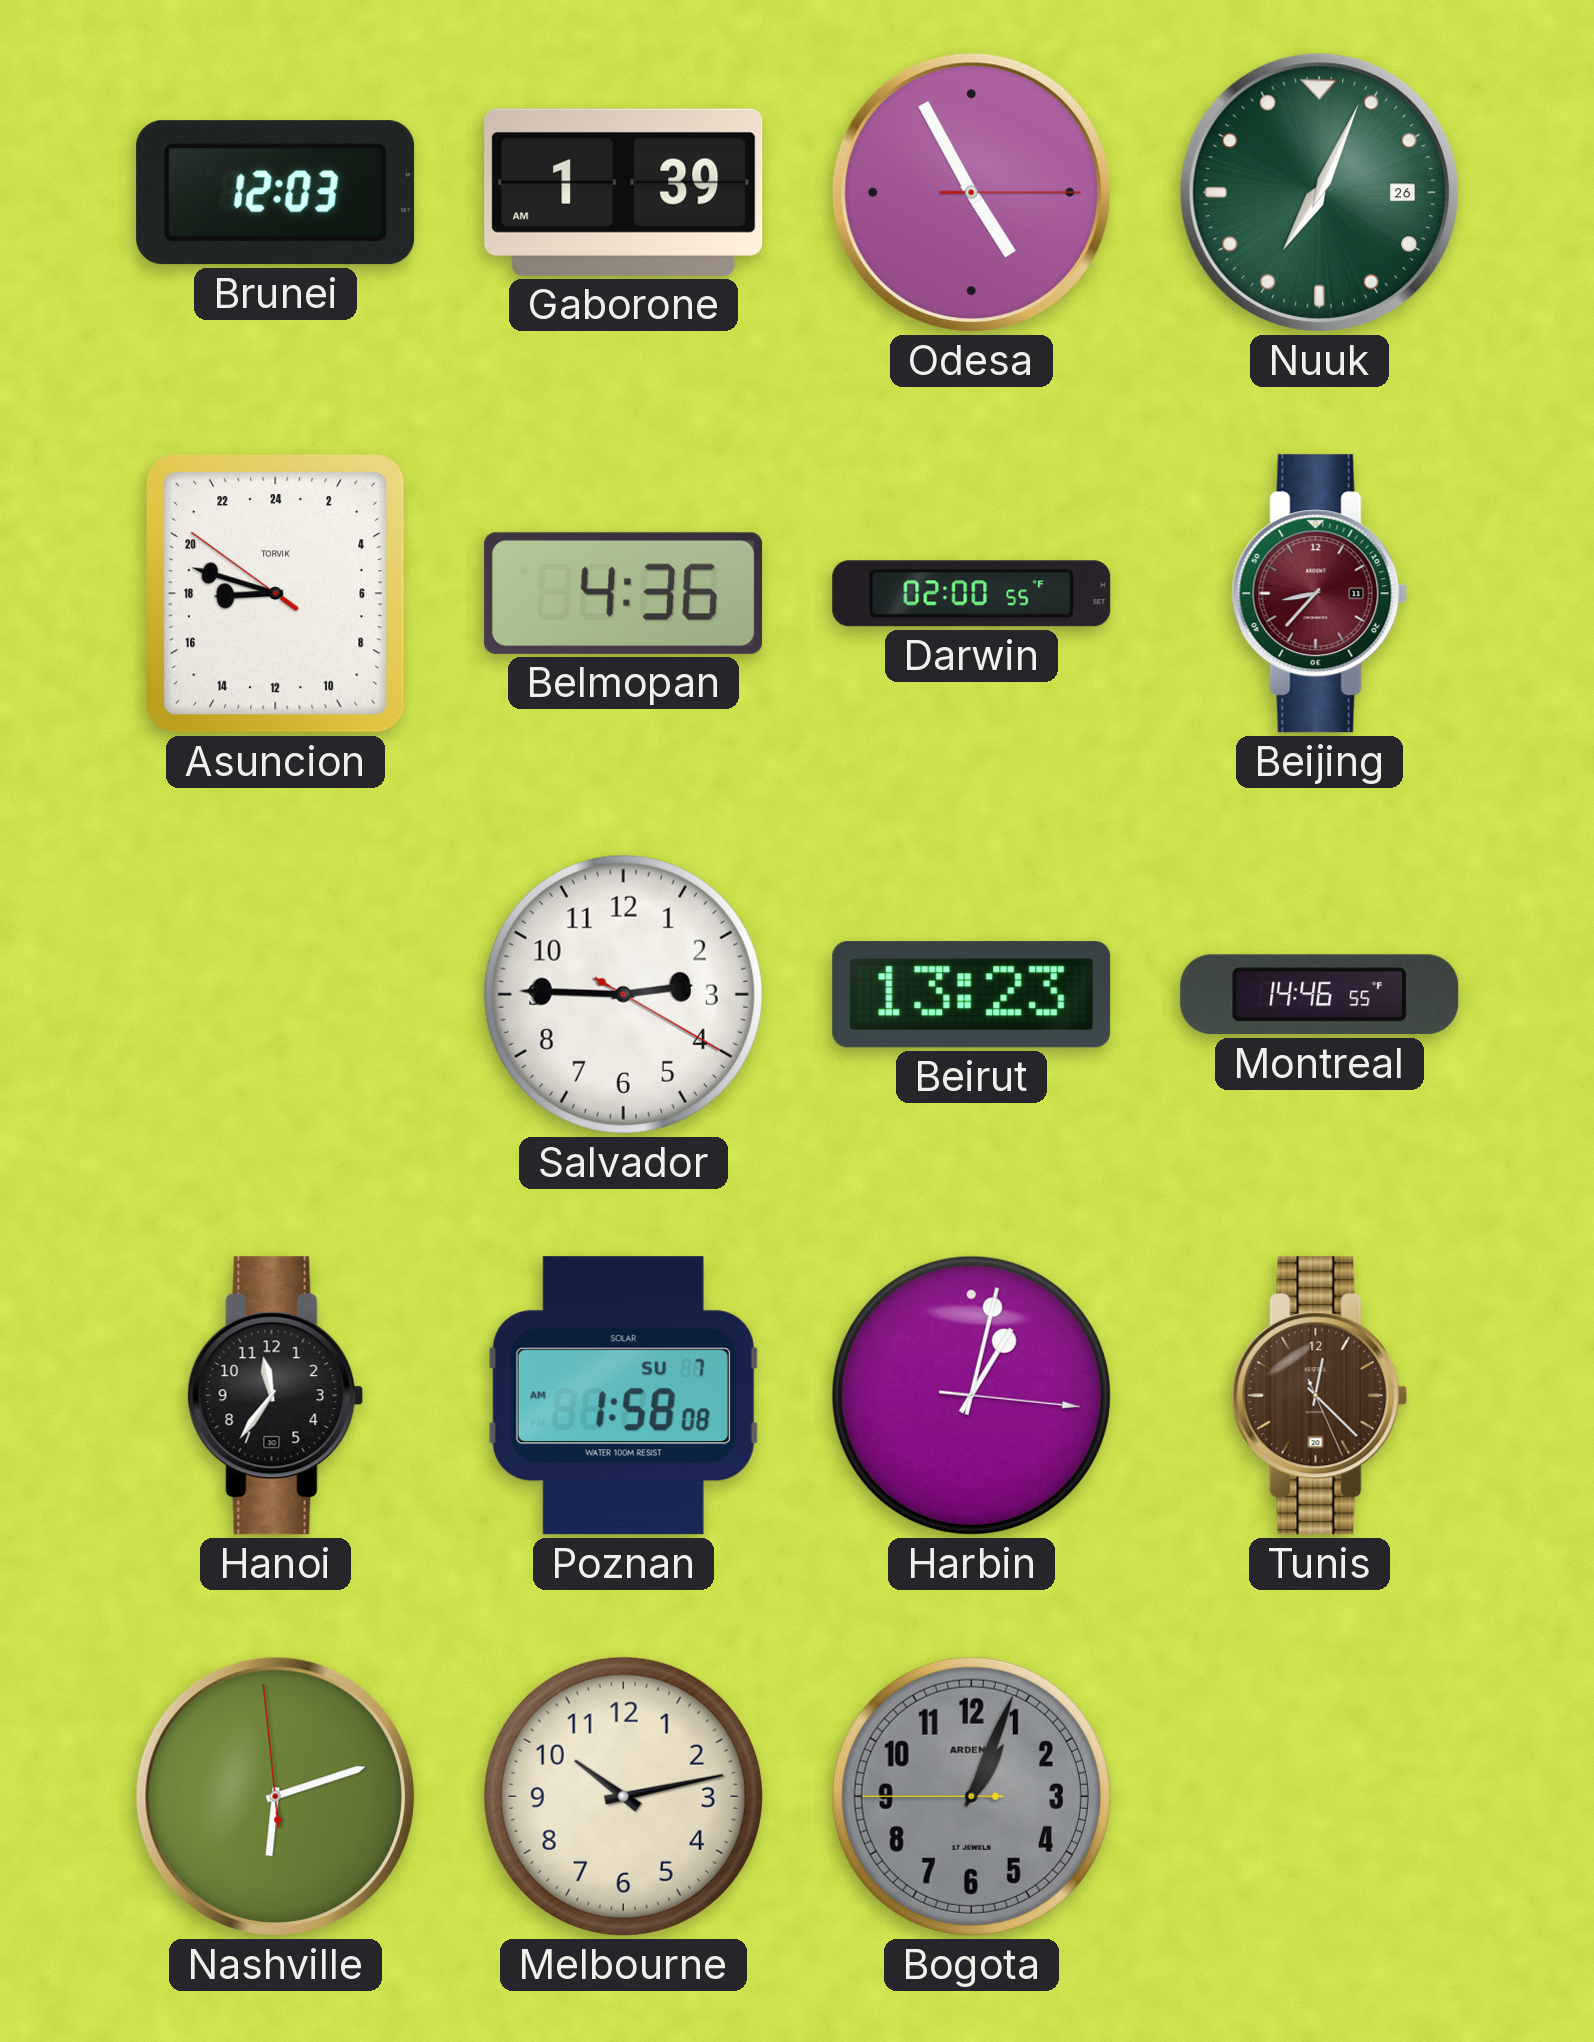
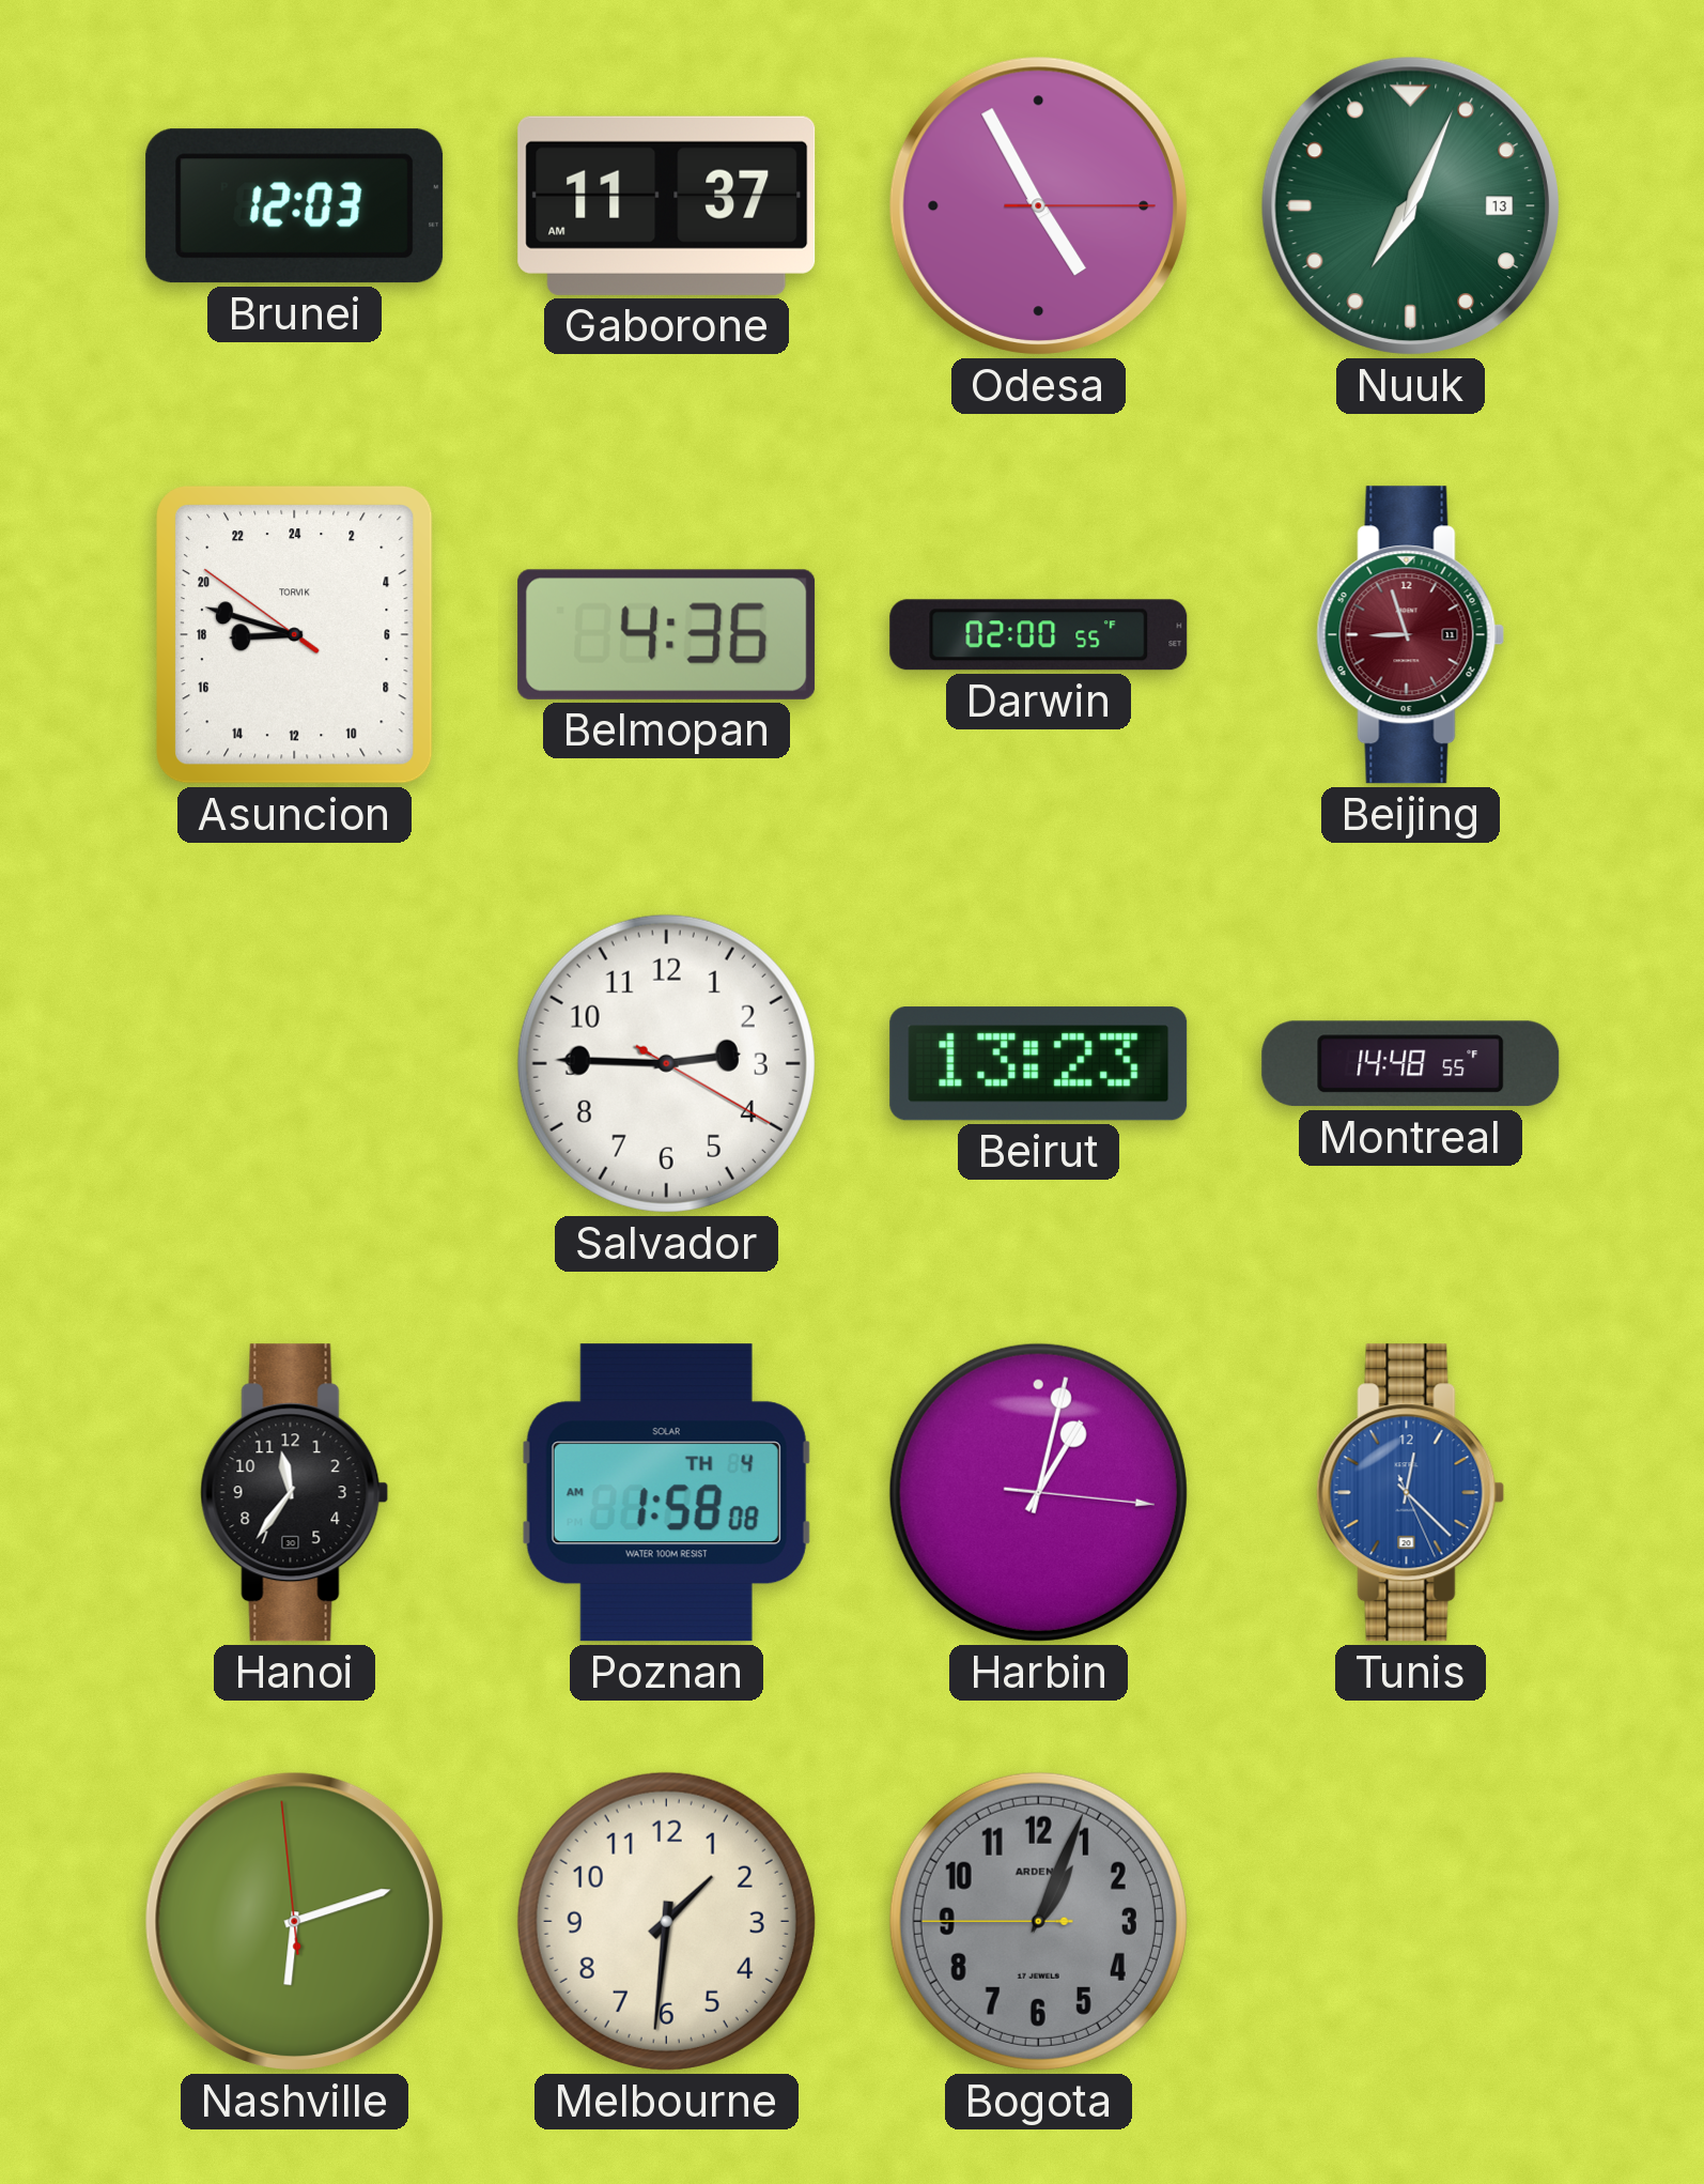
Gaborone: 1:39 -> 11:37 (667, 205)
Nuuk date: 26 -> 13 (1410, 205)
Beijing: 8:37 -> 8:57 (1411, 635)
Montreal: 14:46 -> 14:48 (1411, 1064)
Poznan date: SU 7 -> TH 4 (666, 1493)
Tunis dial: brown -> blue (1411, 1493)
Melbourne: 10:13 -> 1:31 (666, 1921)
